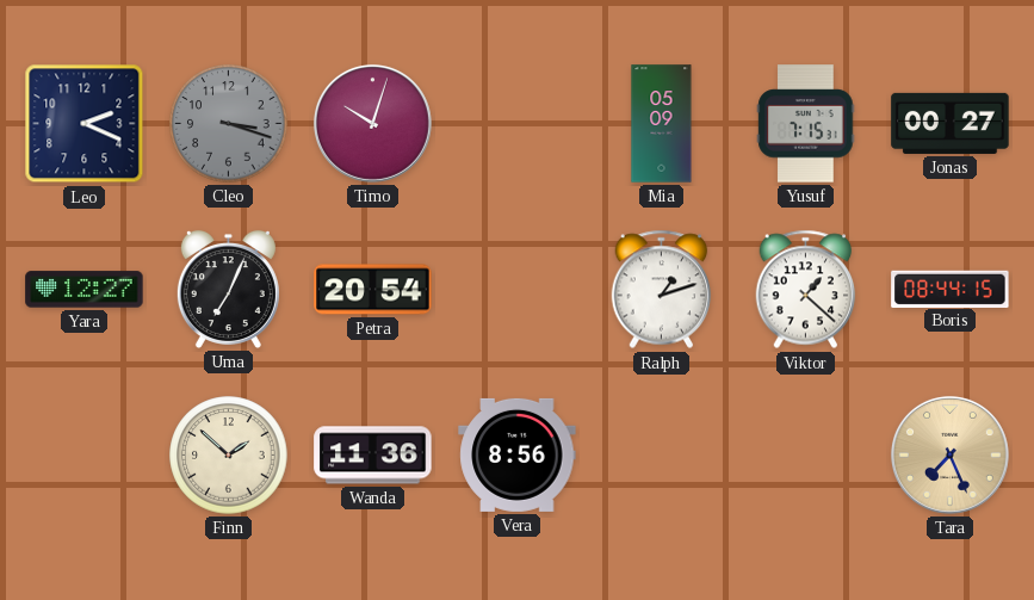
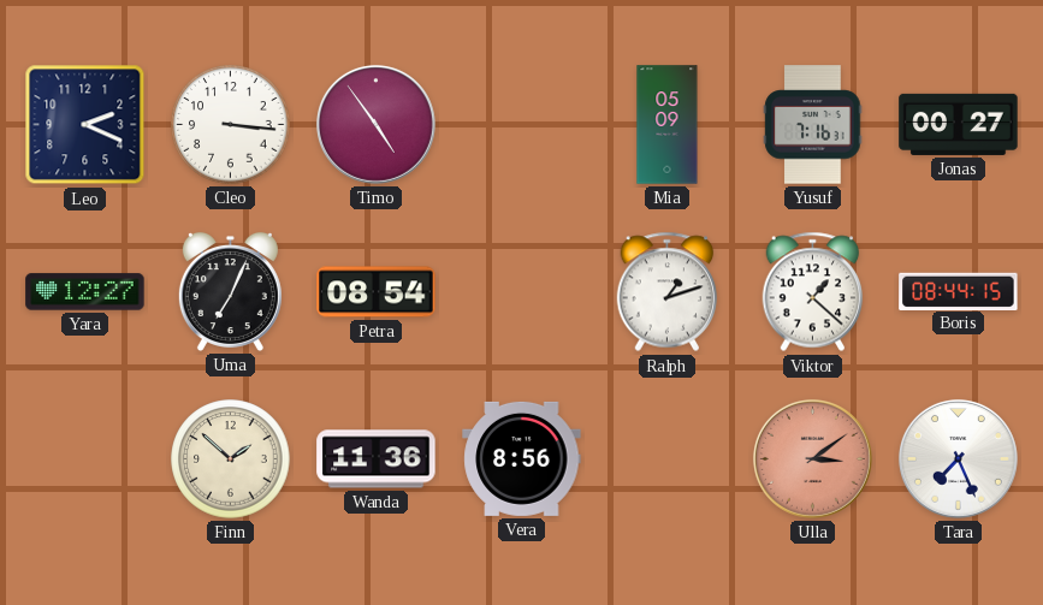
Cleo: 3:18 -> 3:16 (231, 125)
Cleo dial: grey -> white (231, 125)
Timo: 10:03 -> 4:54 (375, 124)
Yusuf: 7:15 -> 7:16 (813, 125)
Petra: 20:54 -> 08:54 (377, 292)
Ulla: none -> 3:09 (812, 458)
Tara dial: champagne -> white (958, 458)
